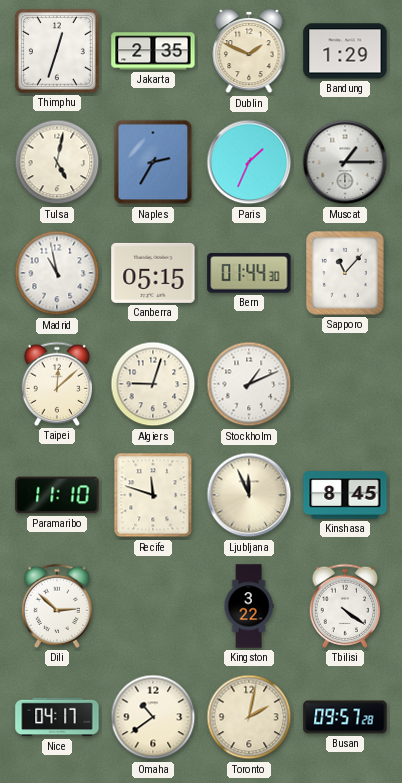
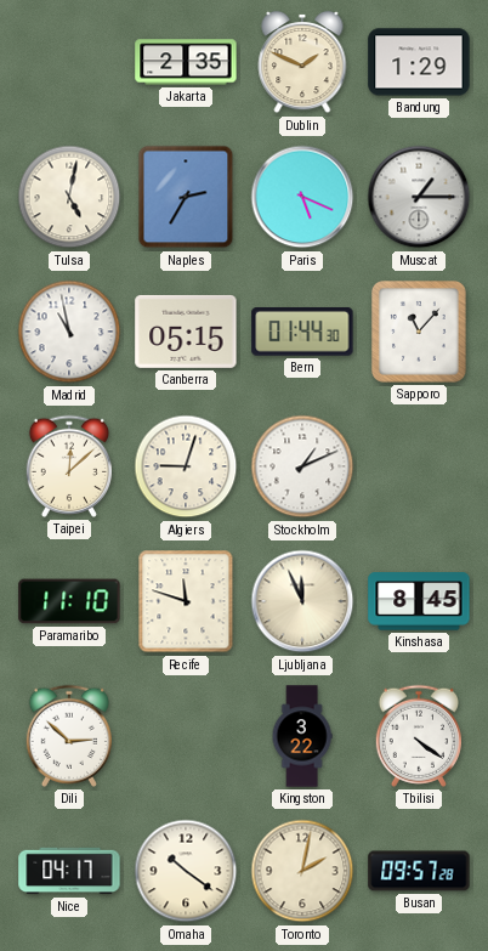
Thimphu: 12:33 -> none (57, 51)
Paris: 1:34 -> 5:19 (302, 197)
Omaha: 10:39 -> 10:21 (186, 871)
